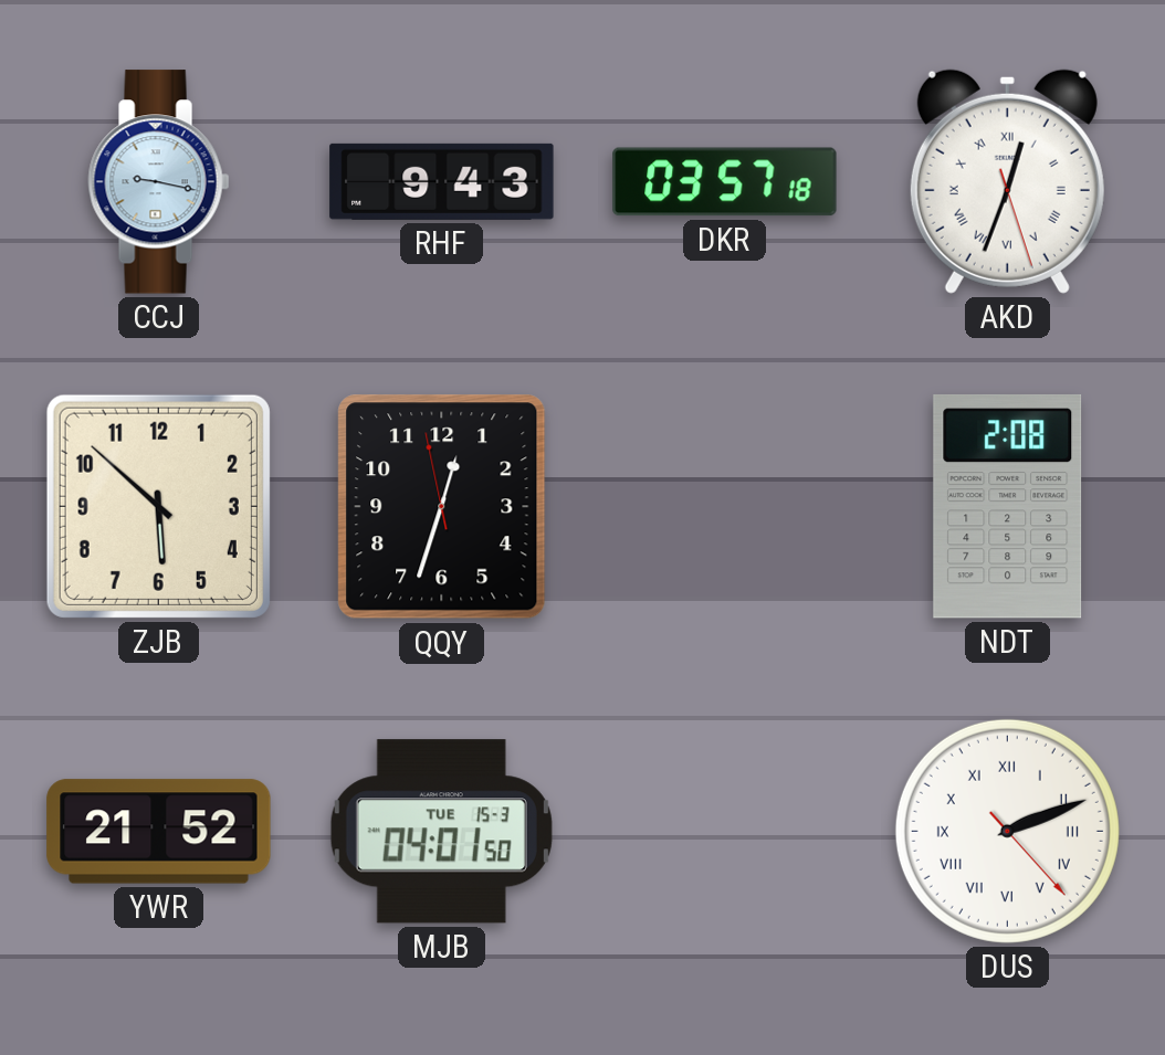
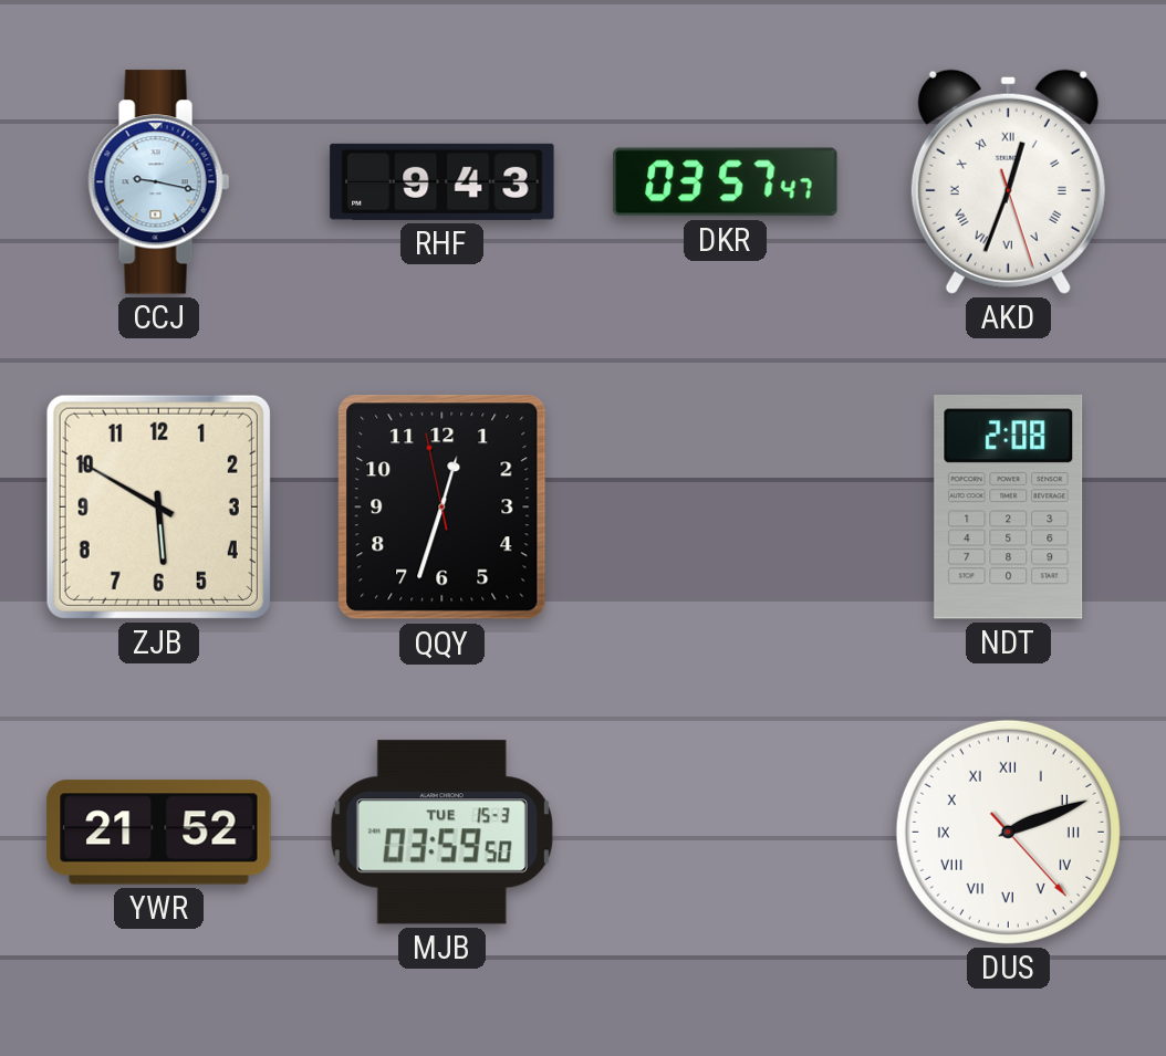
DKR: 03:57:18 -> 03:57:47 (726, 182)
ZJB: 5:52 -> 5:50 (158, 506)
MJB: 04:01 -> 03:59 (441, 833)
